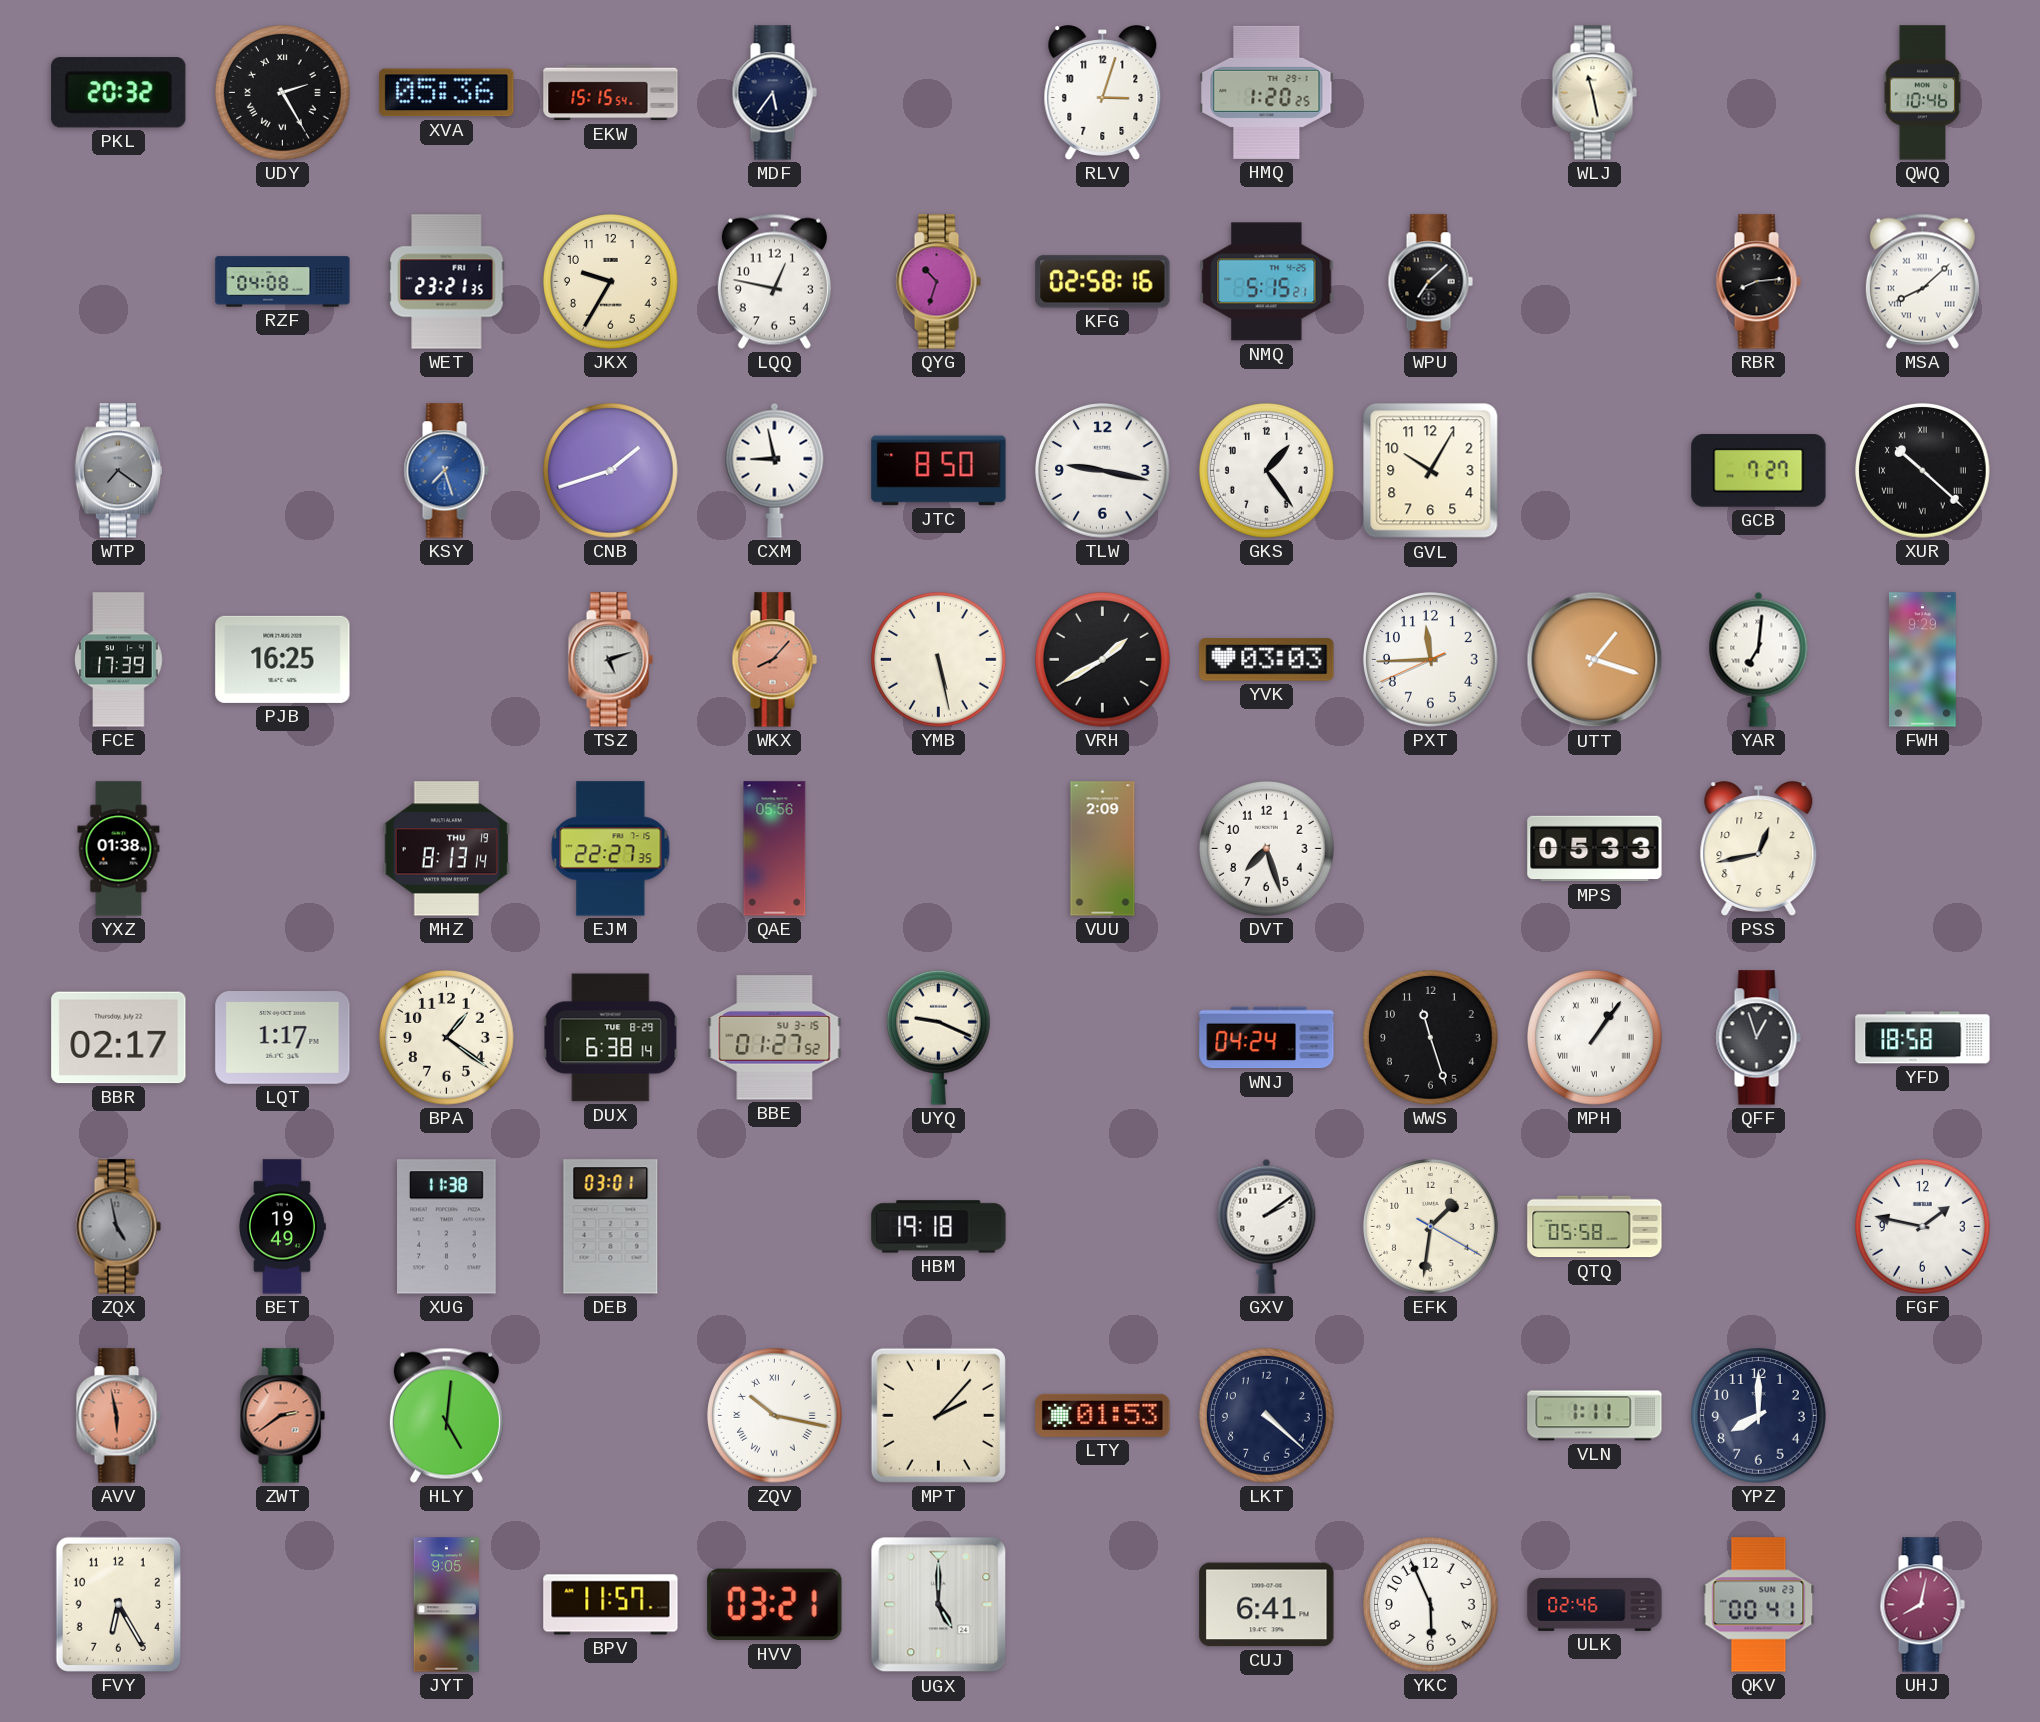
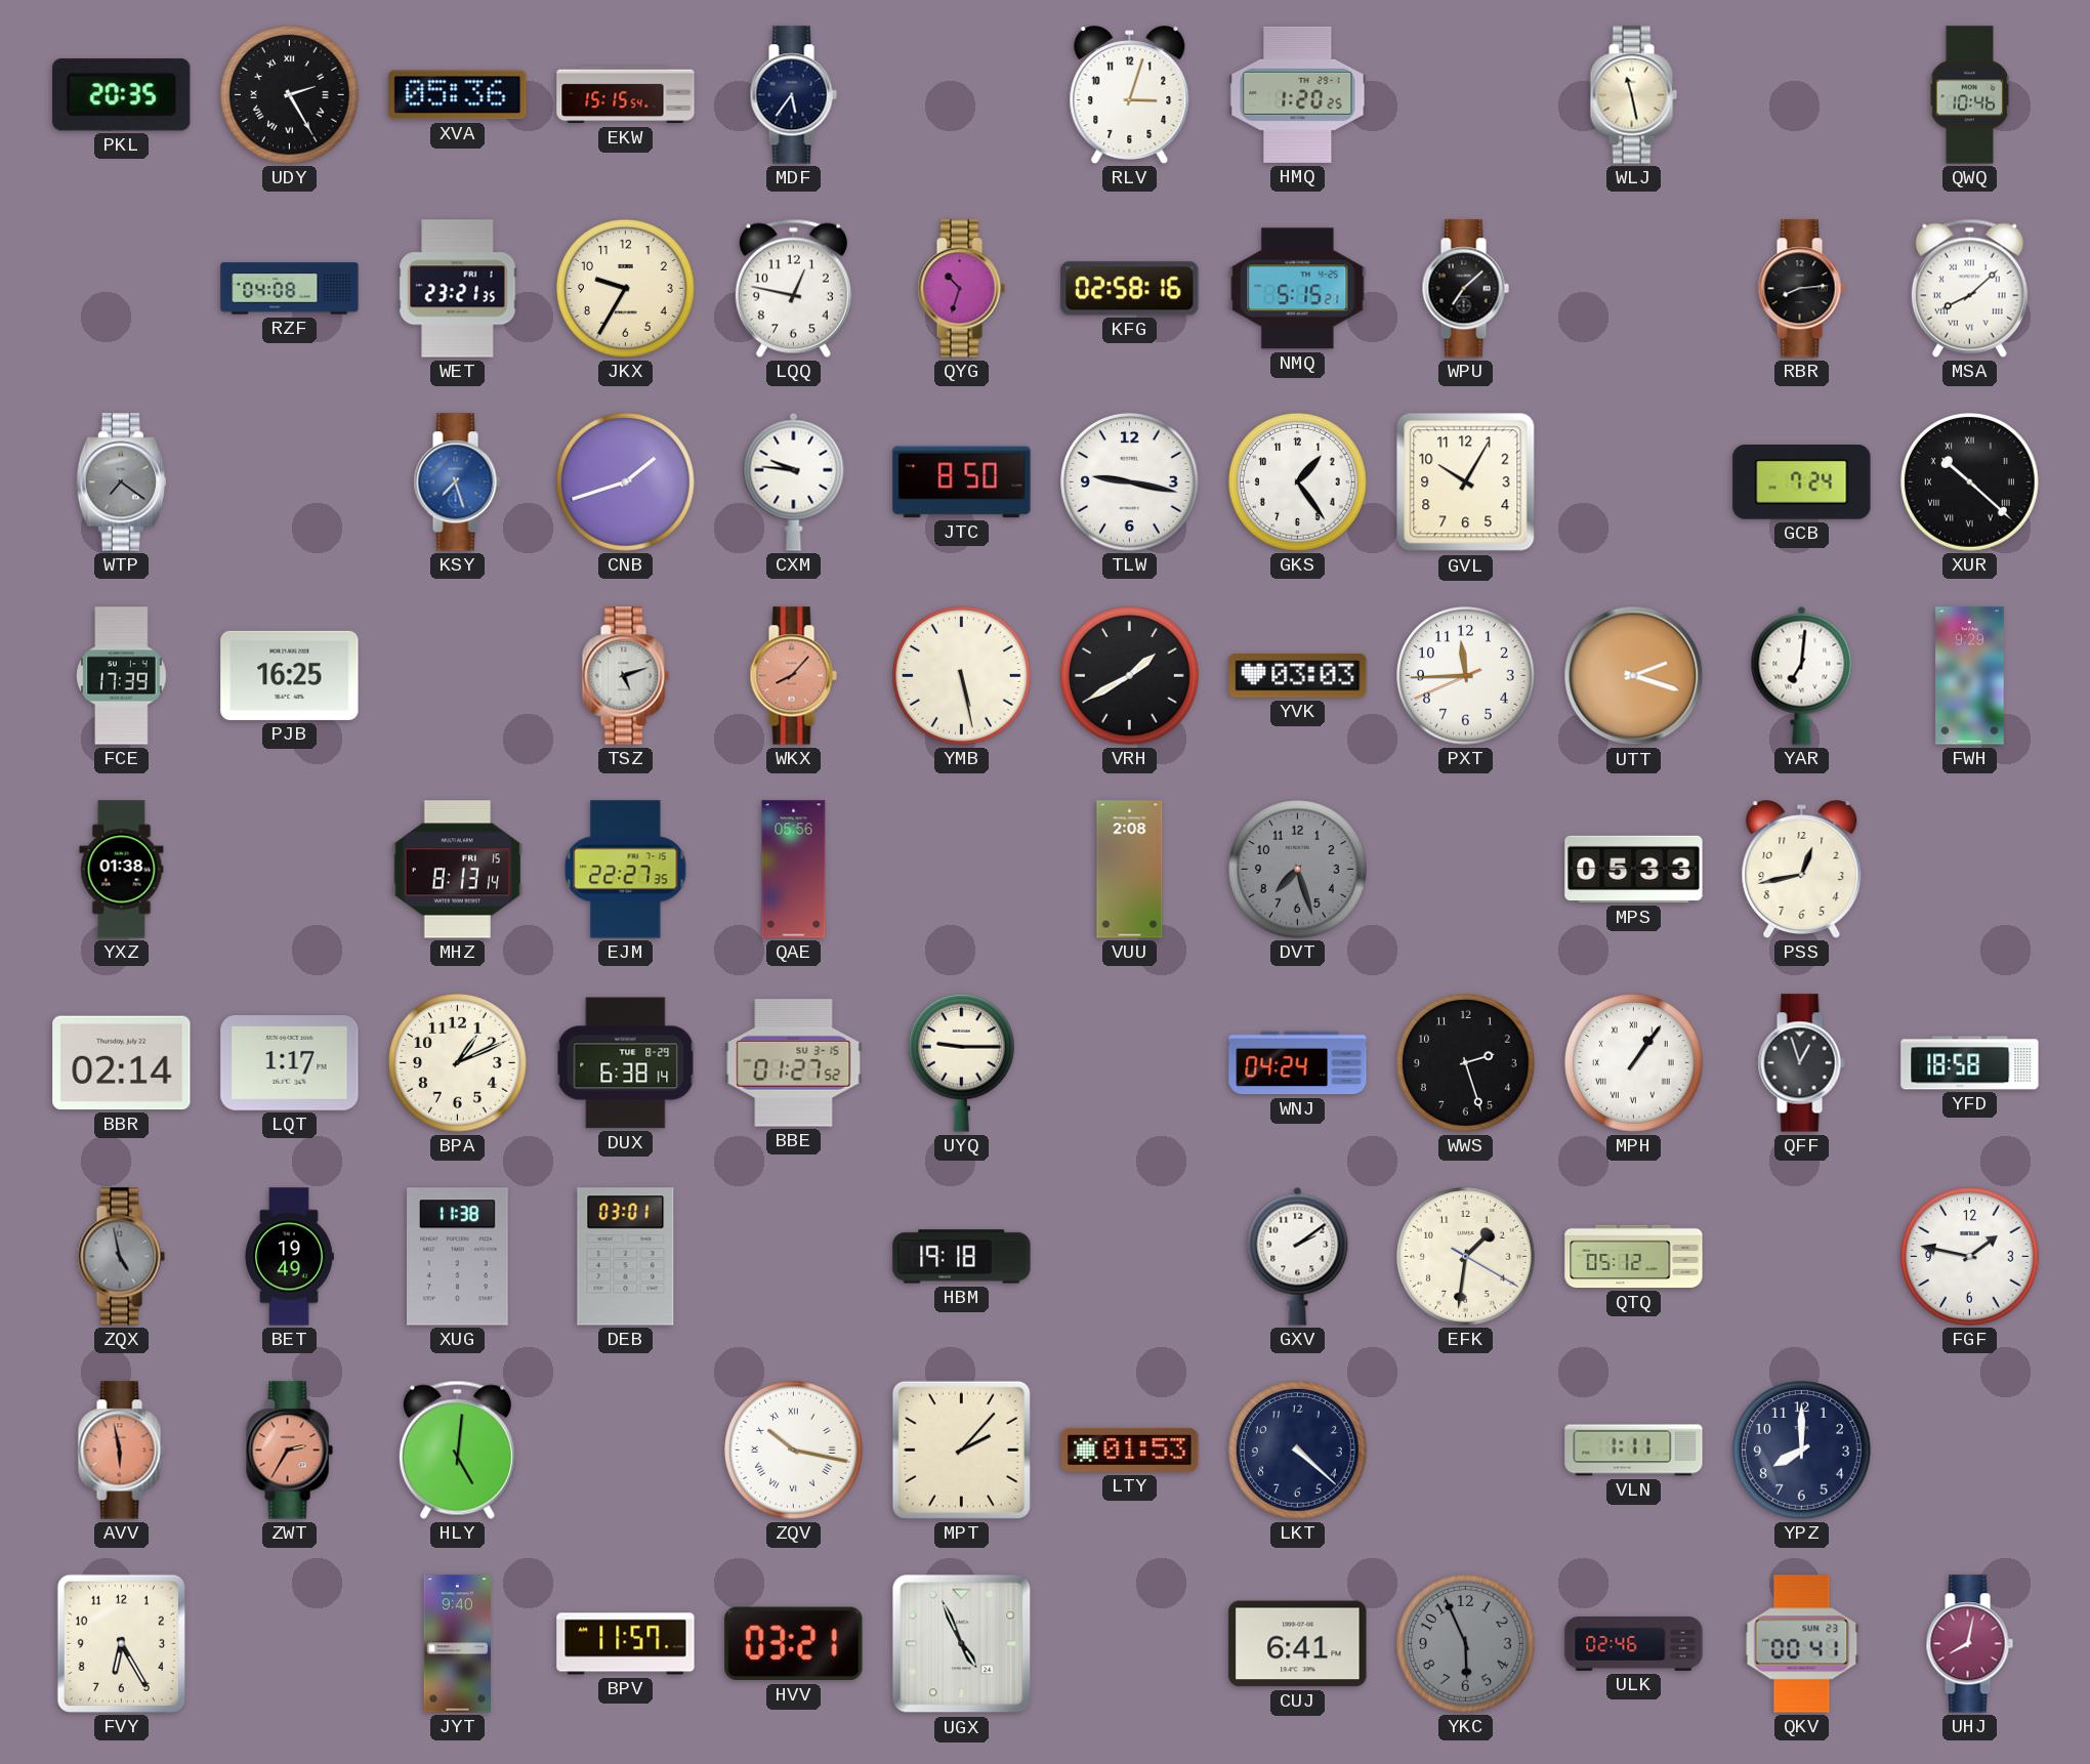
PKL: 20:32 -> 20:35 (122, 95)
CXM: 8:58 -> 9:46 (794, 481)
GCB: 7:27 -> 7:24 (1802, 482)
UTT: 1:18 -> 2:18 (1634, 676)
MHZ date: THU 19 -> FRI 15 (458, 870)
VUU: 2:09 -> 2:08 (1130, 870)
DVT dial: white -> grey (1298, 870)
BBR: 02:17 -> 02:14 (122, 1063)
BPA: 1:21 -> 1:11 (458, 1063)
UYQ: 9:19 -> 9:15 (961, 1062)
WWS: 11:27 -> 2:27 (1466, 1063)
QTQ: 05:58 -> 05:12 (1634, 1257)
ZWT: 2:39 -> 2:35 (289, 1451)
JYT: 9:05 -> 9:40 (457, 1644)
UGX: 5:00 -> 4:56 (962, 1644)
YKC dial: white -> grey (1466, 1644)
